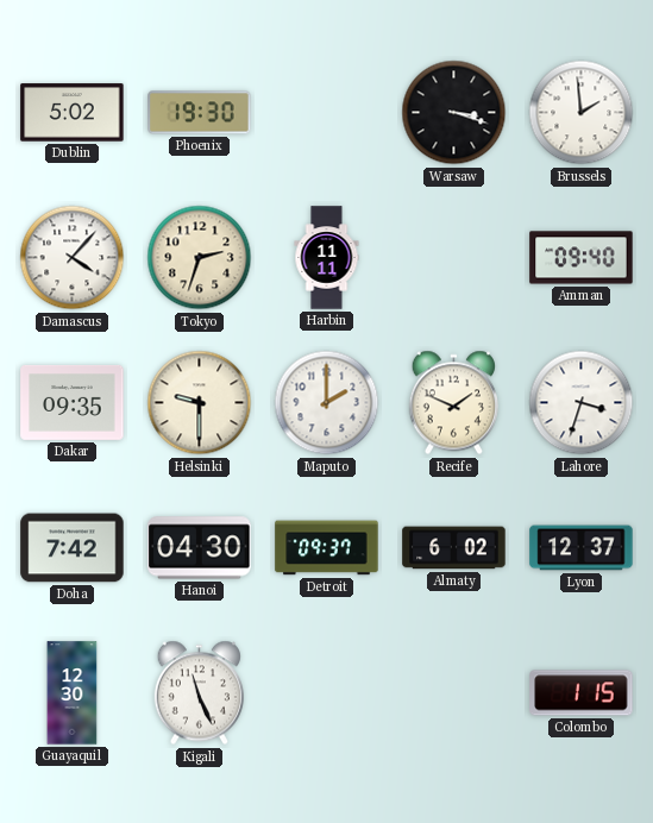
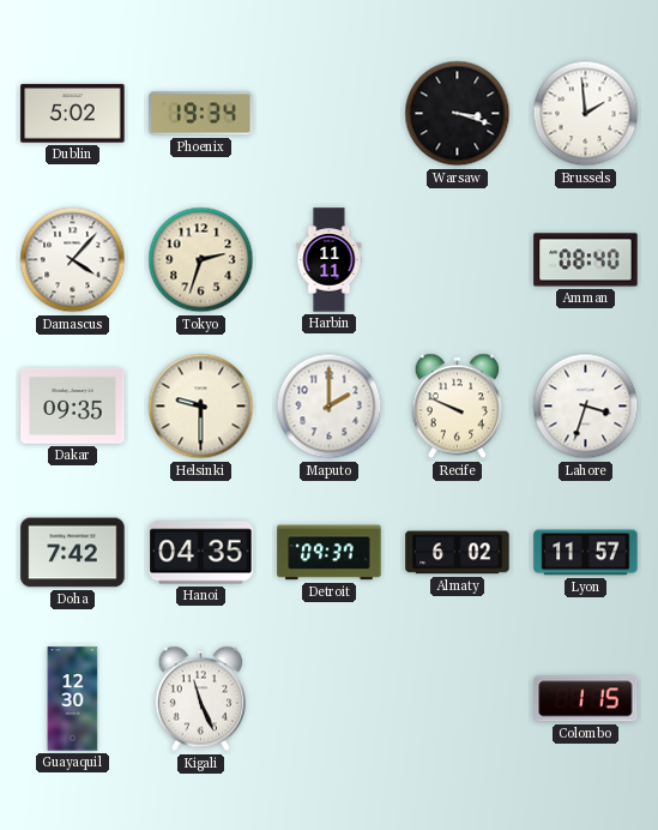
Phoenix: 19:30 -> 19:34 (201, 114)
Amman: 09:40 -> 08:40 (586, 260)
Recife: 1:49 -> 9:49 (457, 407)
Hanoi: 04:30 -> 04:35 (201, 553)
Lyon: 12:37 -> 11:57 (586, 553)
